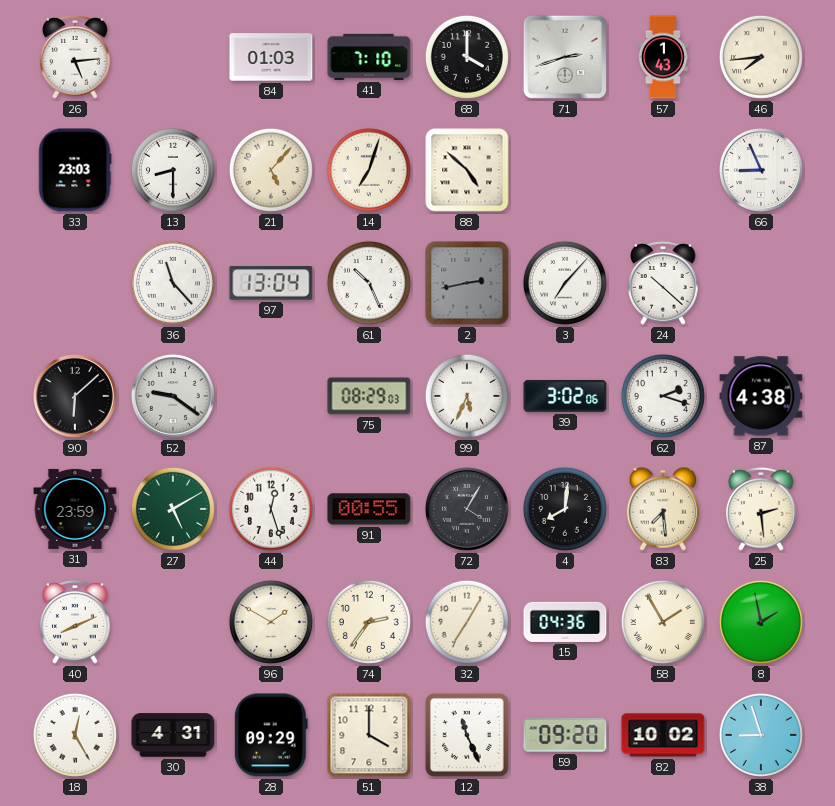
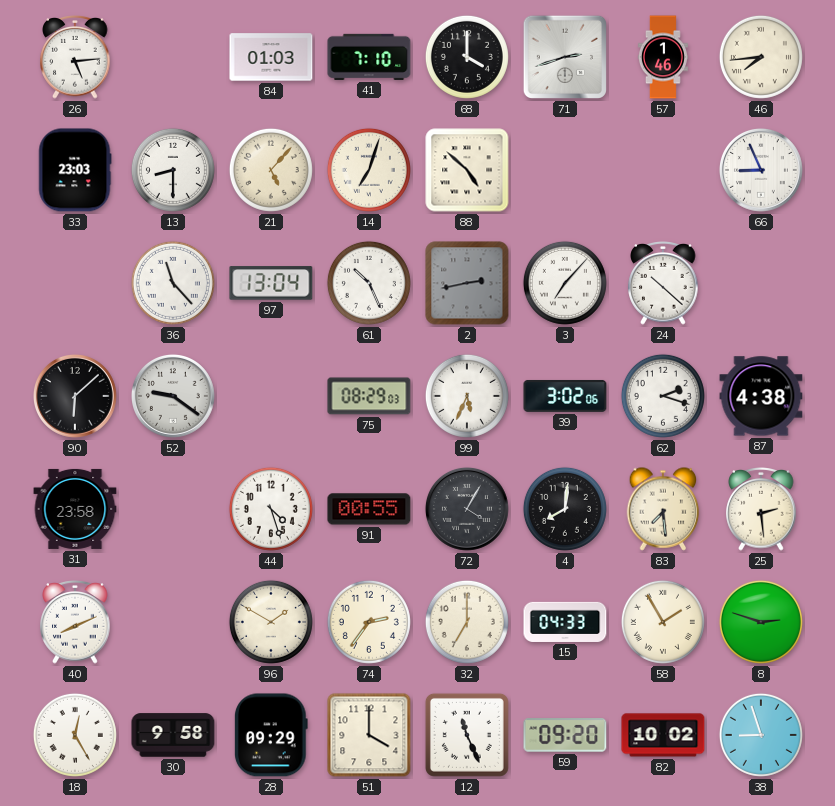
57: 1:43 -> 1:46 (663, 57)
31: 23:59 -> 23:58 (75, 509)
27: 5:10 -> none (173, 509)
44: 12:27 -> 4:27 (271, 509)
32: 7:05 -> 7:00 (467, 622)
15: 04:36 -> 04:33 (565, 622)
8: 1:58 -> 2:48 (761, 622)
30: 4:31 -> 9:58 (173, 735)
